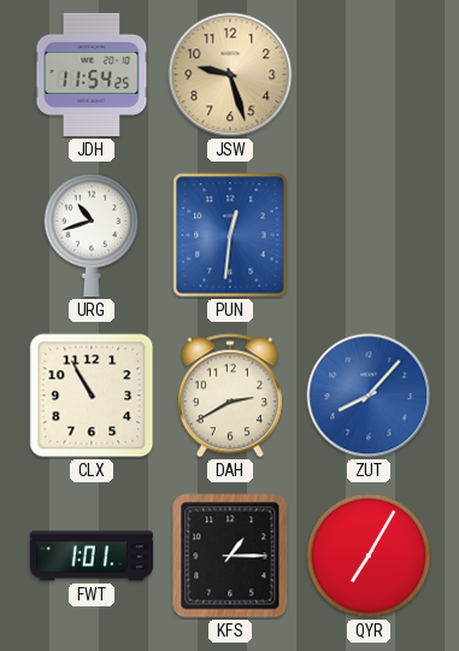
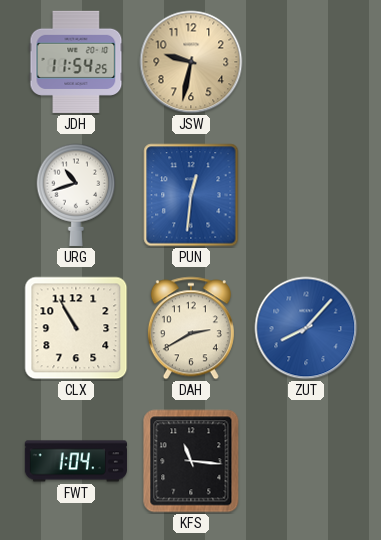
JSW: 9:27 -> 9:32 (191, 62)
FWT: 1:01 -> 1:04 (76, 461)
KFS: 1:15 -> 11:16 (191, 461)
QYR: 7:05 -> none (369, 556)
